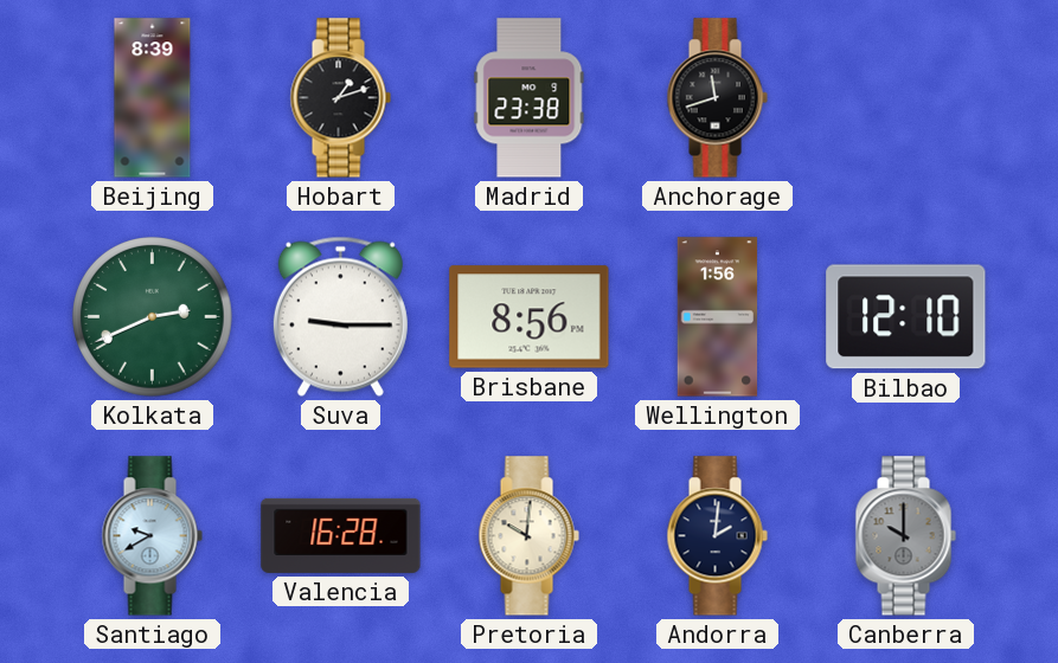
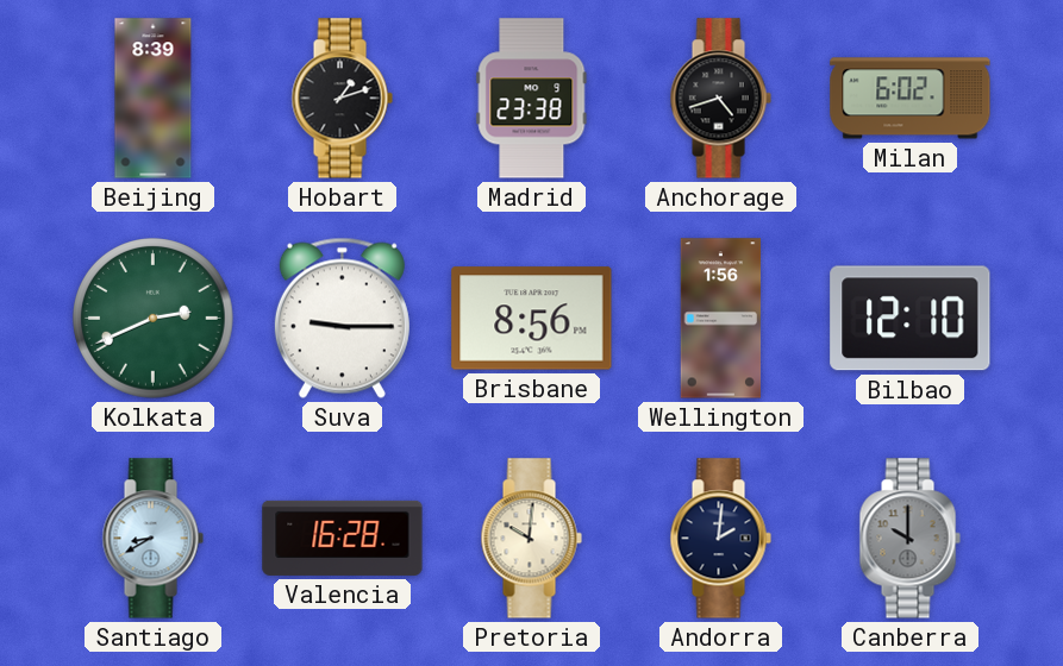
Anchorage: 11:42 -> 4:42 (720, 99)
Milan: none -> 6:02 (911, 99)
Santiago: 9:40 -> 8:40 (152, 539)
